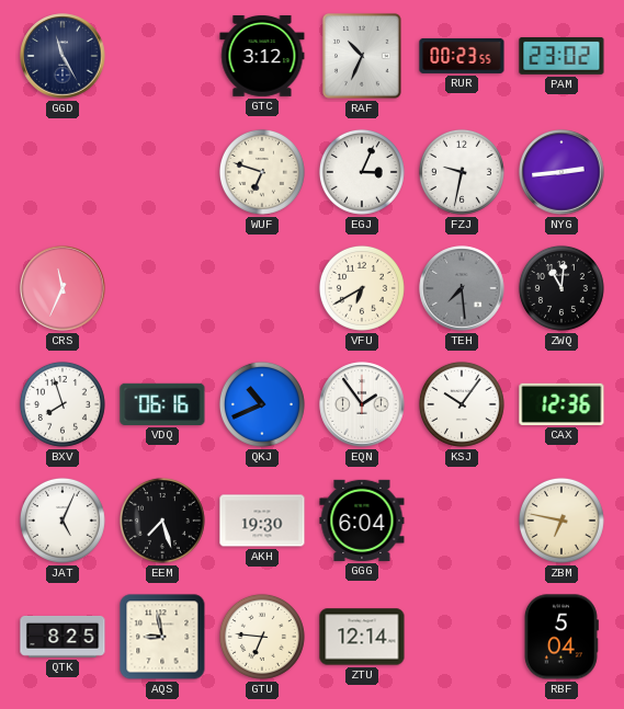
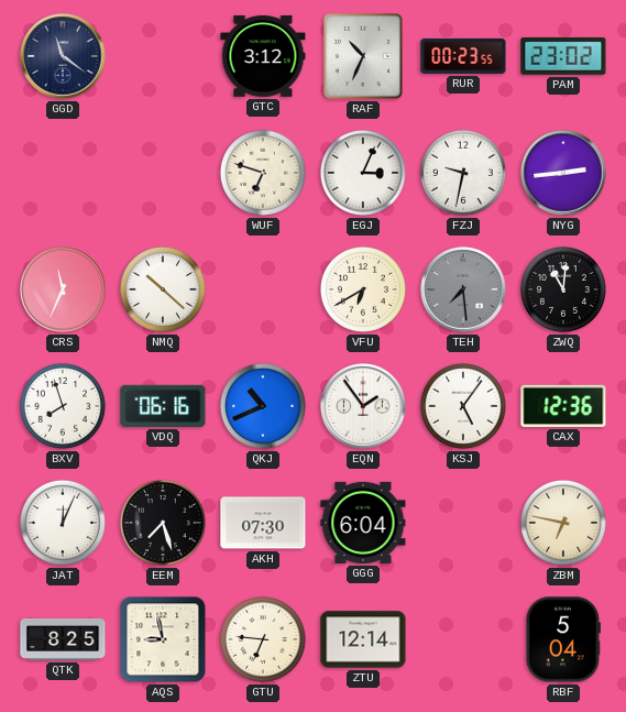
GGD: 11:25 -> 11:21 (63, 56)
NMQ: none -> 10:22 (163, 289)
KSJ: 10:06 -> 5:06 (463, 406)
JAT: 5:04 -> 12:04 (63, 523)
AKH: 19:30 -> 07:30 (263, 523)
